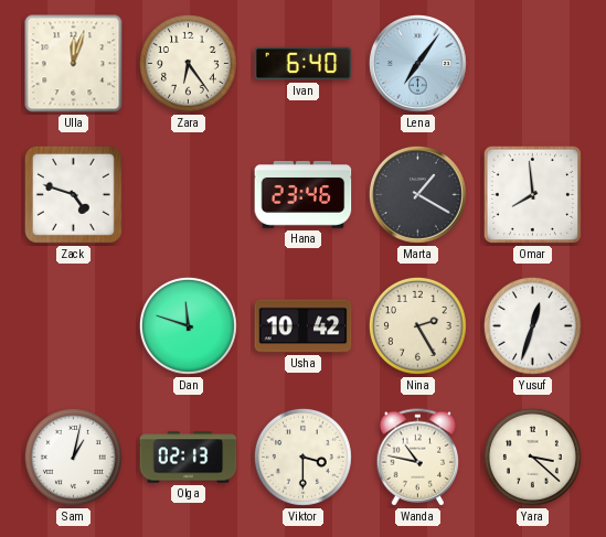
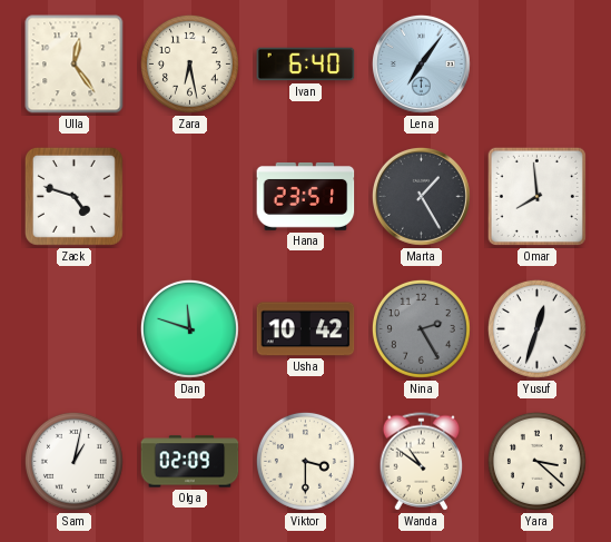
Ulla: 12:03 -> 12:24 (75, 65)
Zara: 6:24 -> 6:28 (189, 63)
Hana: 23:46 -> 23:51 (306, 196)
Marta: 1:20 -> 1:25 (421, 196)
Nina dial: cream -> grey (421, 328)
Olga: 02:13 -> 02:09 (190, 462)
Wanda: 10:47 -> 10:51 (422, 462)
